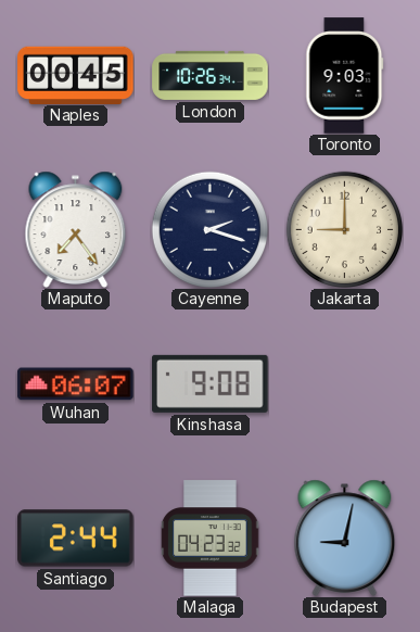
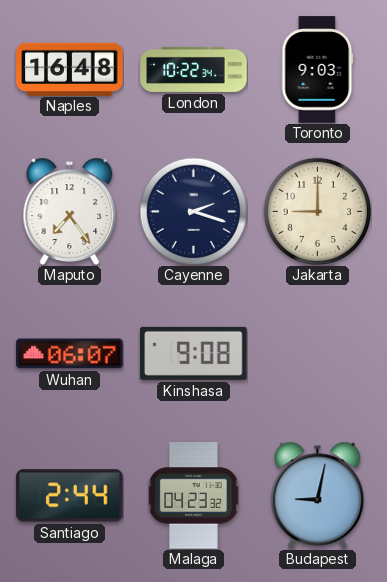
Naples: 00:45 -> 16:48 (70, 69)
London: 10:26 -> 10:22 (194, 69)
